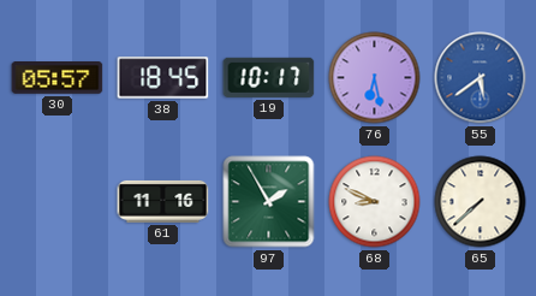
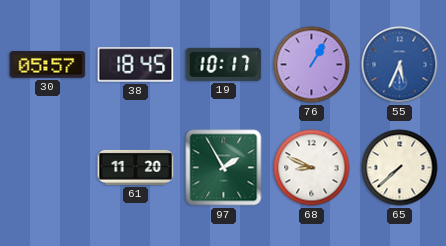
76: 6:28 -> 1:05 (312, 65)
55: 5:39 -> 5:34 (400, 65)
61: 11:16 -> 11:20 (136, 167)
